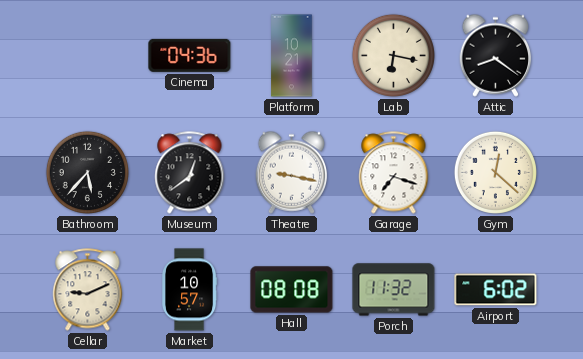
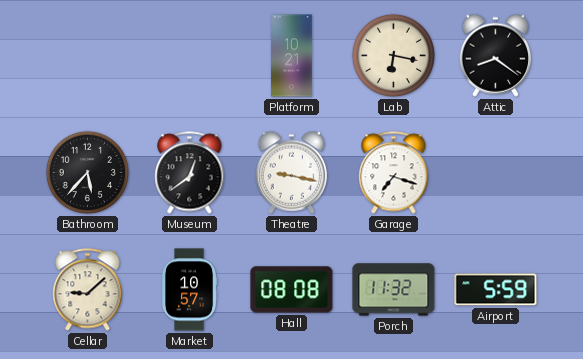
Cinema: 04:36 -> none (190, 55)
Gym: 12:22 -> none (495, 172)
Cellar: 9:11 -> 9:08 (88, 290)
Airport: 6:02 -> 5:59 (496, 290)
